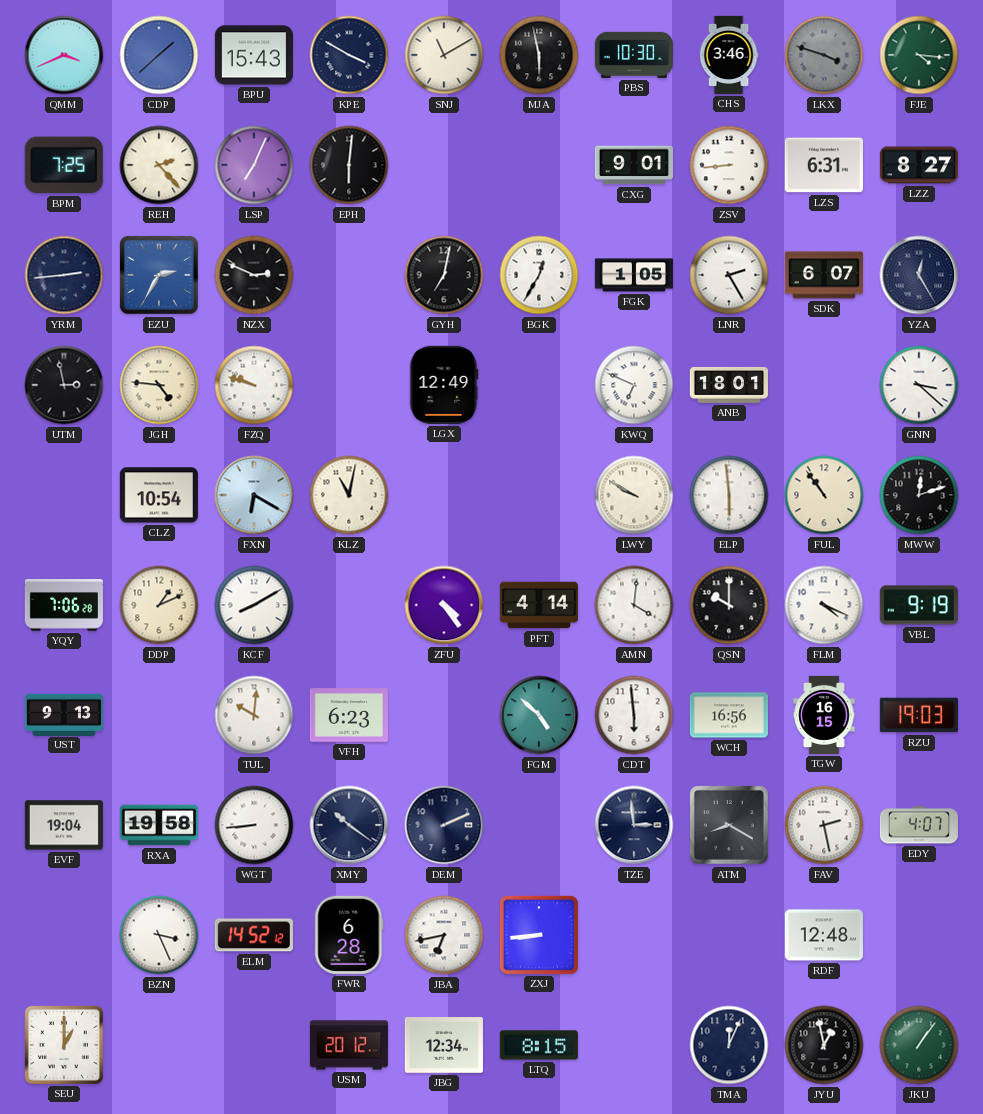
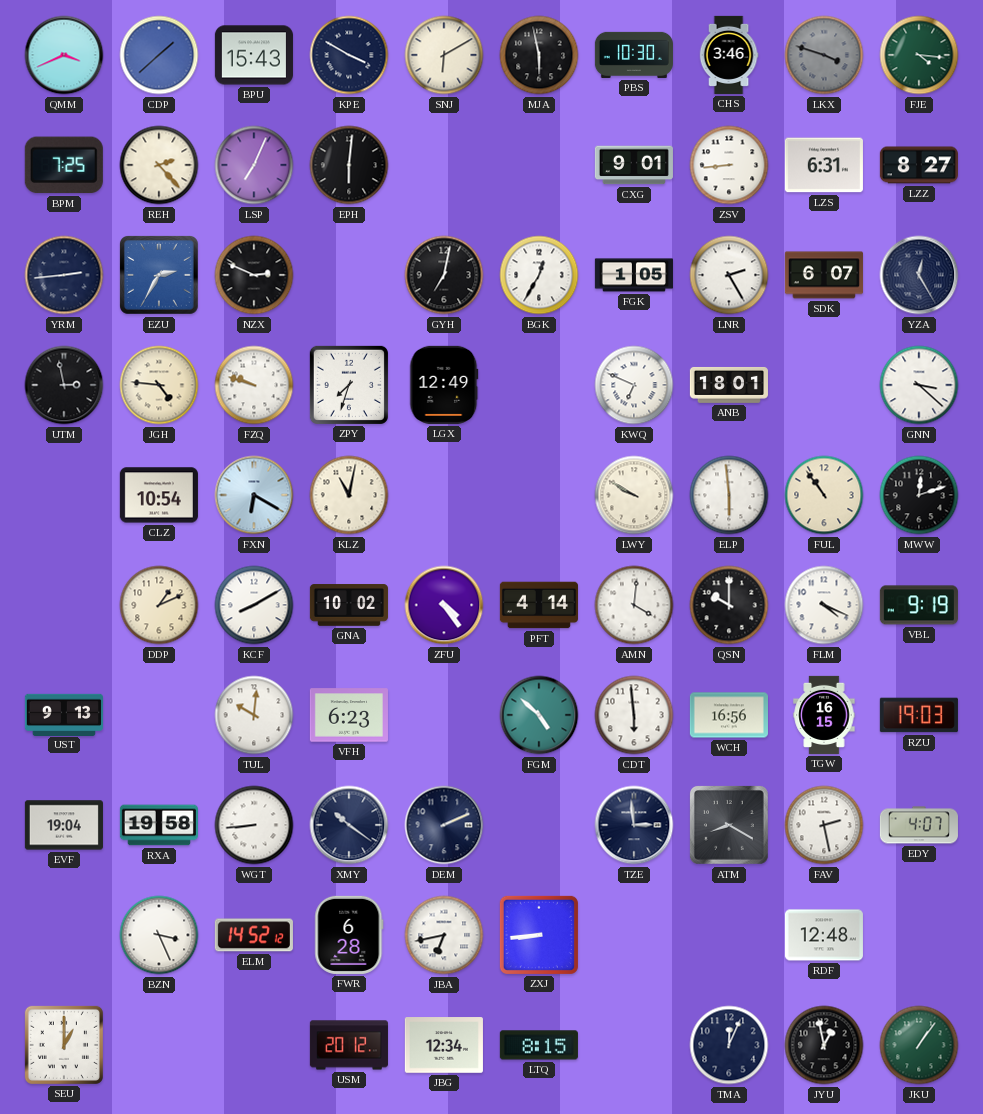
SNJ: 11:10 -> 6:10 (444, 55)
ZPY: none -> 7:33 (349, 385)
YQY: 7:06 -> none (64, 605)
GNA: none -> 10:02 (349, 605)
